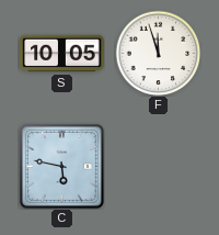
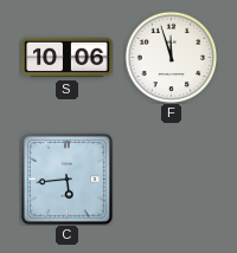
S: 10:05 -> 10:06 (68, 58)
C: 5:47 -> 5:44 (66, 179)
